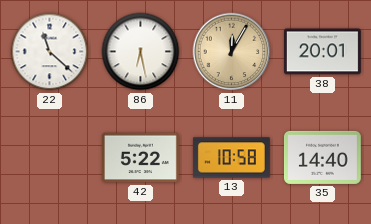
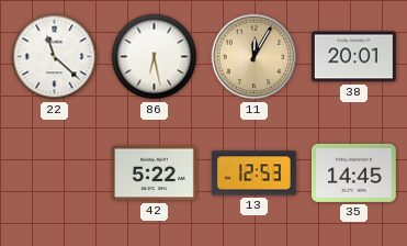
13: 10:58 -> 12:53 (253, 174)
35: 14:40 -> 14:45 (353, 172)
